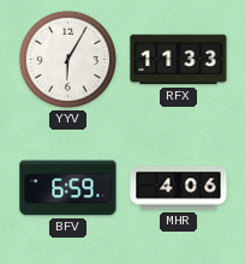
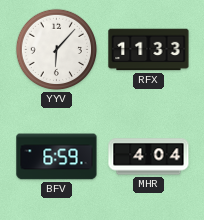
YYV: 6:05 -> 6:07 (57, 50)
MHR: 4:06 -> 4:04 (149, 157)
